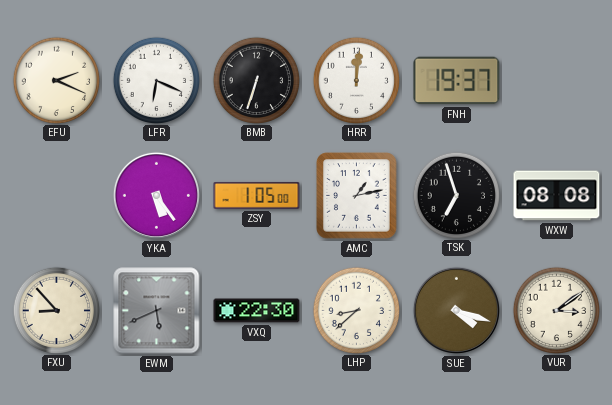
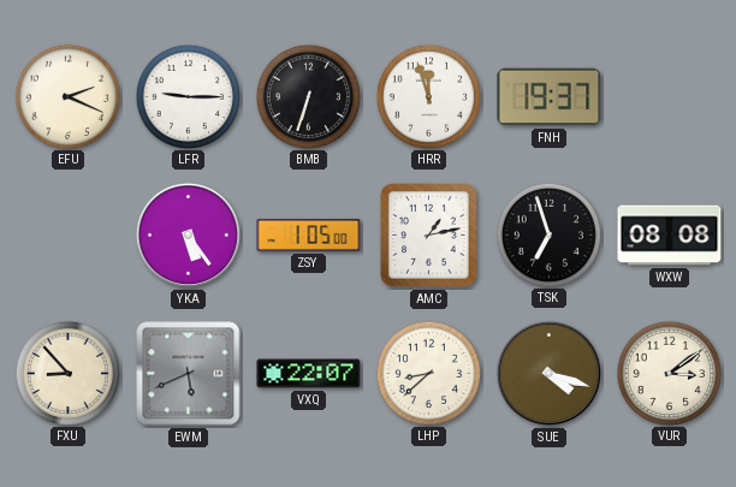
LFR: 6:19 -> 9:15 (188, 96)
HRR: 12:01 -> 11:57 (428, 96)
VXQ: 22:30 -> 22:07 (309, 374)
